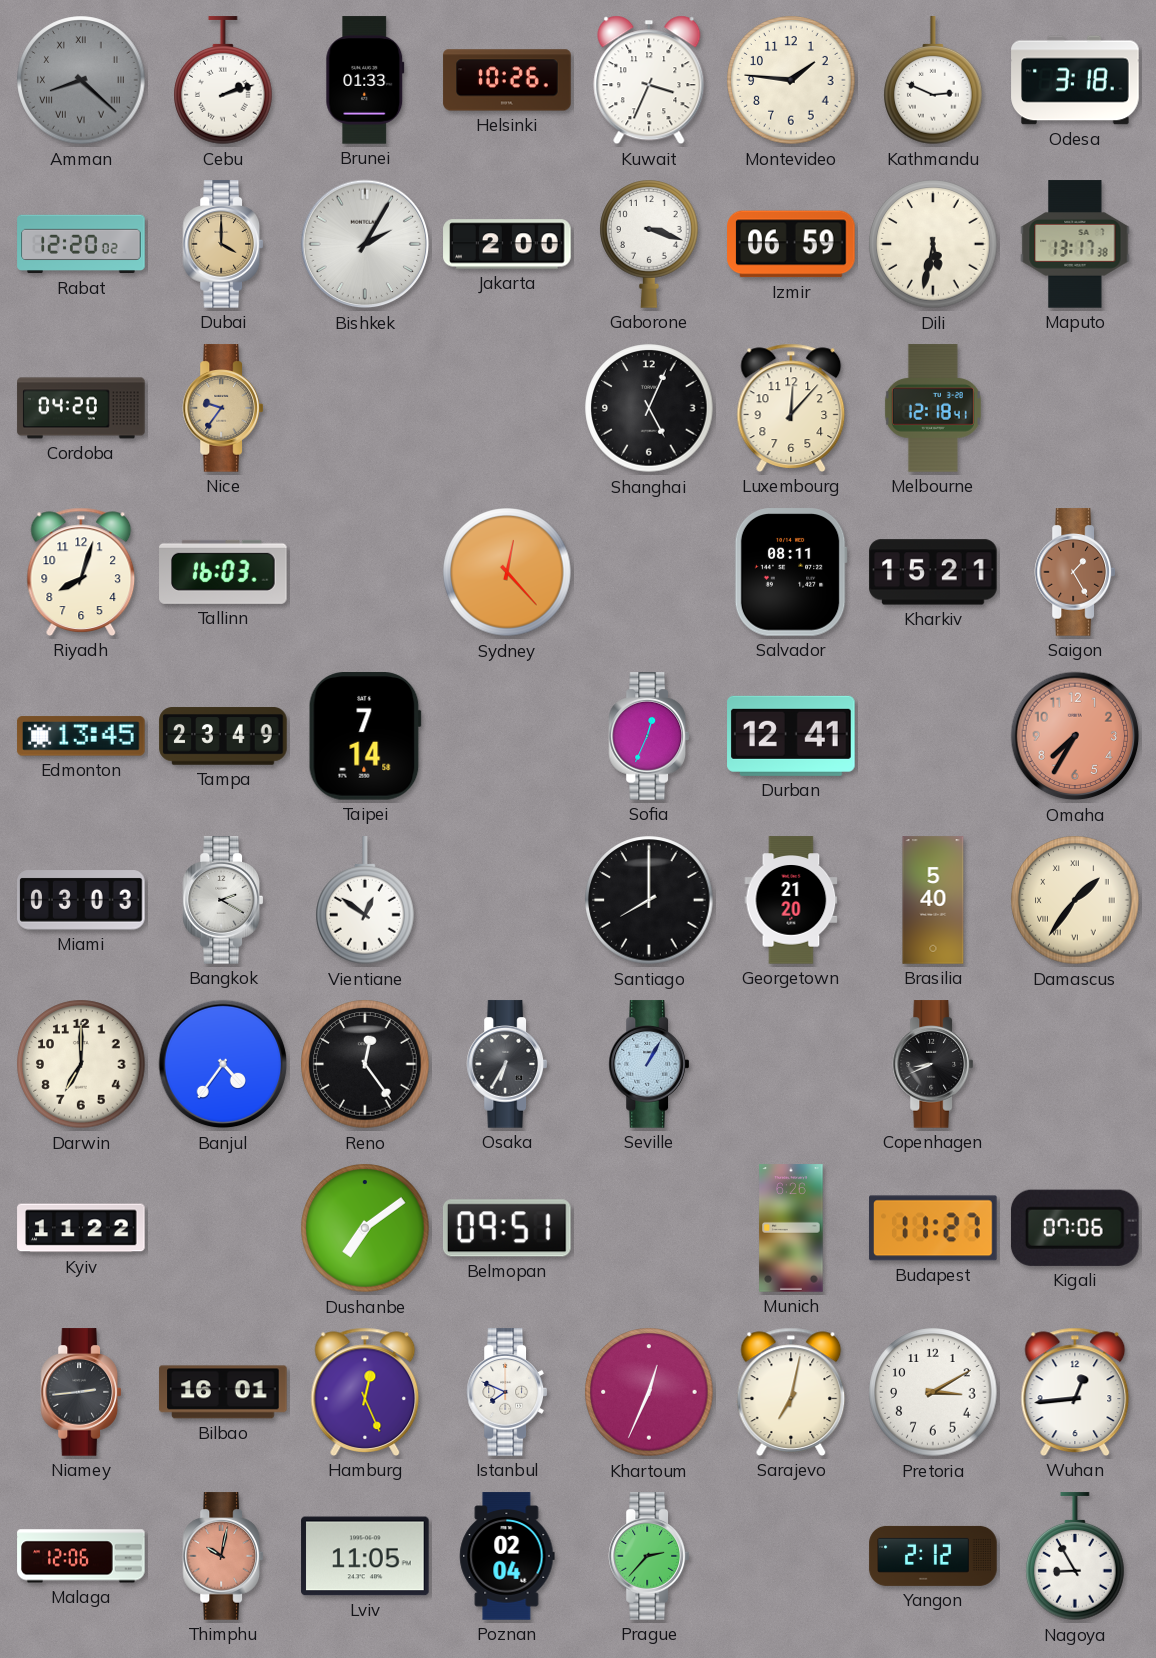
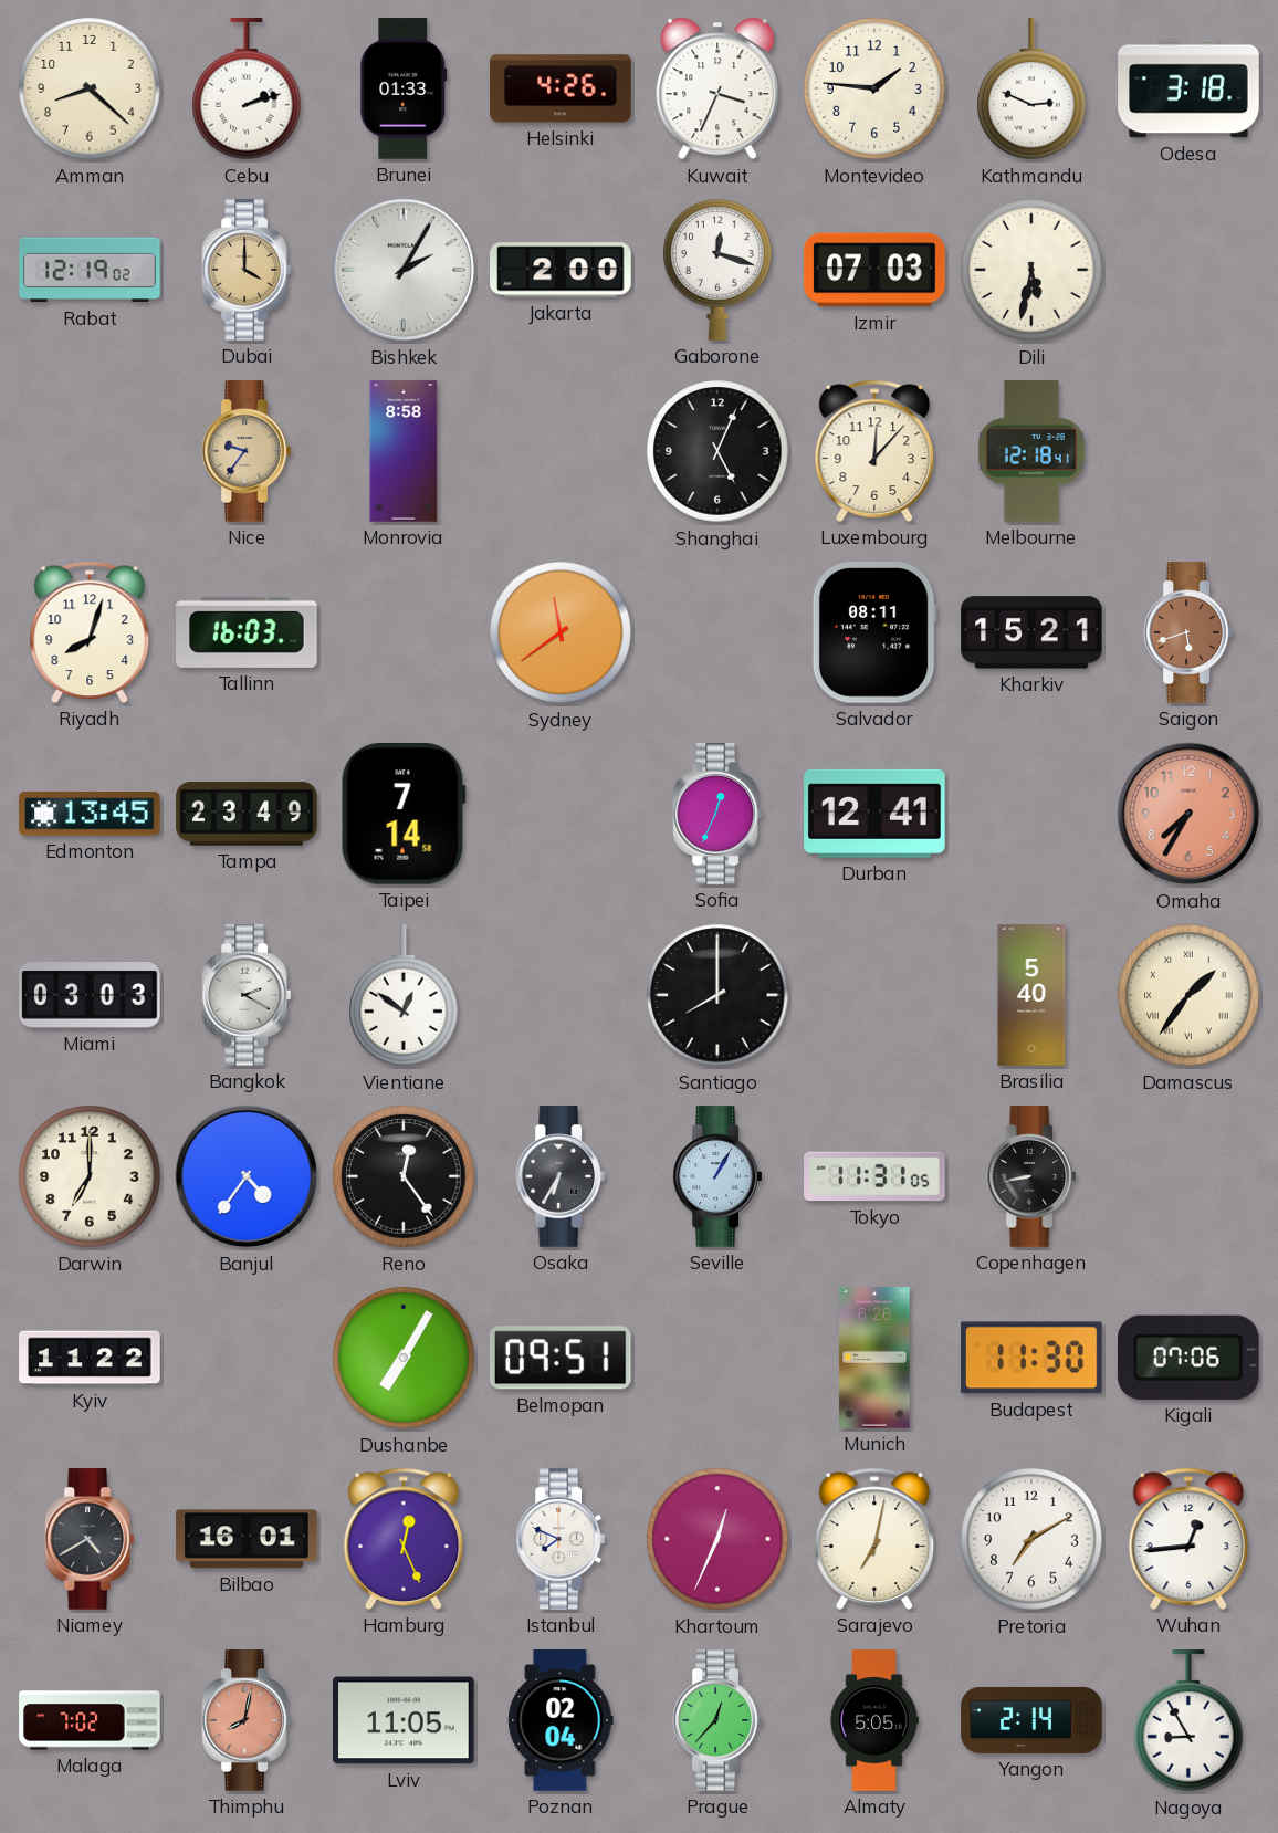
Amman dial: grey -> cream (90, 88)
Amman numerals: Roman -> Arabic (90, 88)
Helsinki: 10:26 -> 4:26 (561, 88)
Rabat: 12:20 -> 12:19 (90, 270)
Gaborone: 3:18 -> 12:18 (717, 270)
Izmir: 06:59 -> 07:03 (874, 270)
Maputo: 13:17 -> none (1075, 244)
Cordoba: 04:20 -> none (81, 408)
Monrovia: none -> 8:58 (404, 451)
Sydney: 12:23 -> 11:39 (561, 632)
Saigon: 1:25 -> 5:42 (1187, 632)
Georgetown: 21:20 -> none (791, 900)
Tokyo: none -> 11:31 (874, 1176)
Copenhagen: 8:41 -> 8:43 (1030, 1176)
Dushanbe: 7:09 -> 7:05 (404, 1358)
Budapest: 11:27 -> 11:30 (1031, 1358)
Niamey: 2:44 -> 4:40 (88, 1539)
Pretoria: 3:10 -> 7:10 (1031, 1539)
Malaga: 12:06 -> 7:02 (90, 1720)
Thimphu: 10:02 -> 8:02 (245, 1720)
Prague: 2:37 -> 12:37 (716, 1720)
Almaty: none -> 5:05 (874, 1720)
Yangon: 2:12 -> 2:14 (1031, 1720)
